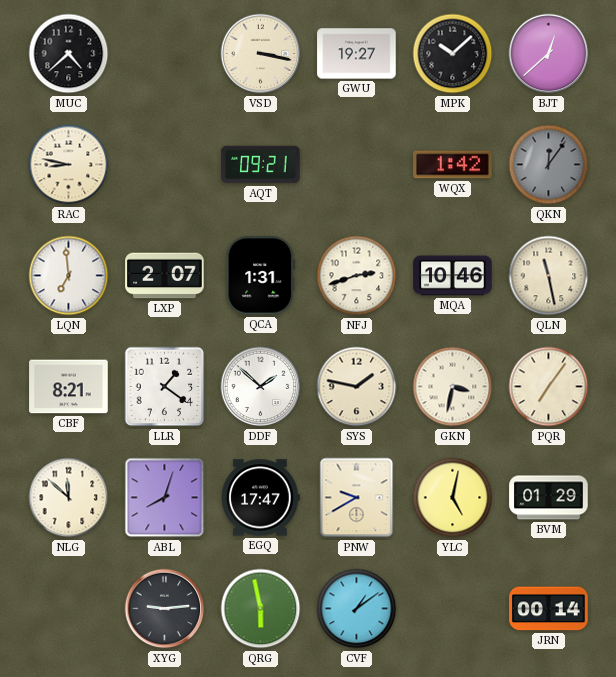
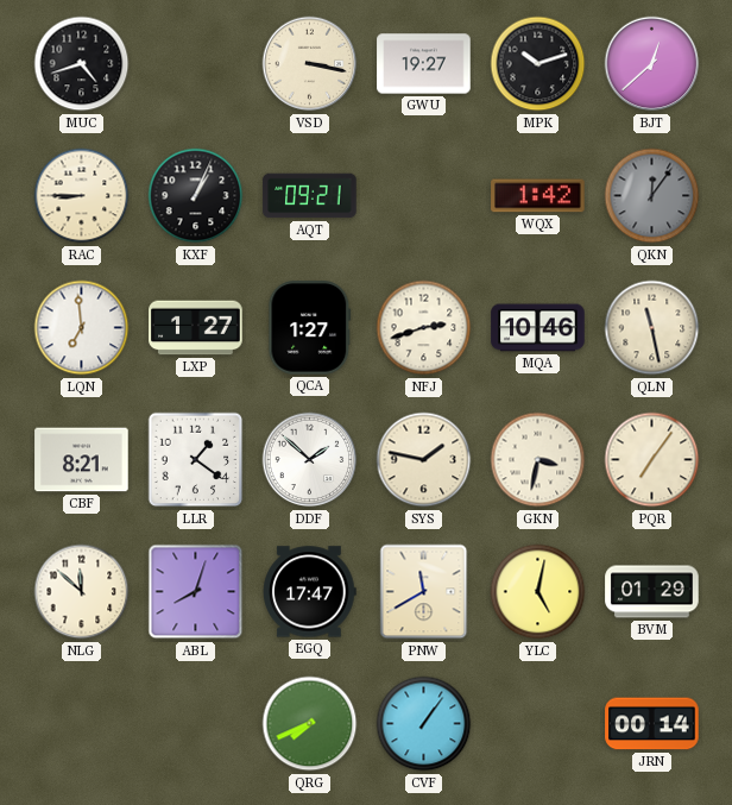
MUC: 4:38 -> 4:42 (82, 64)
MPK: 10:08 -> 10:12 (538, 64)
RAC: 8:47 -> 8:45 (82, 196)
KXF: none -> 1:04 (196, 196)
LXP: 2:07 -> 1:27 (196, 328)
QCA: 1:31 -> 1:27 (310, 328)
PNW: 9:40 -> 11:40 (424, 592)
XYG: 9:14 -> none (165, 609)
QRG: 5:58 -> 7:41 (310, 724)
CVF: 1:09 -> 1:06 (424, 724)
